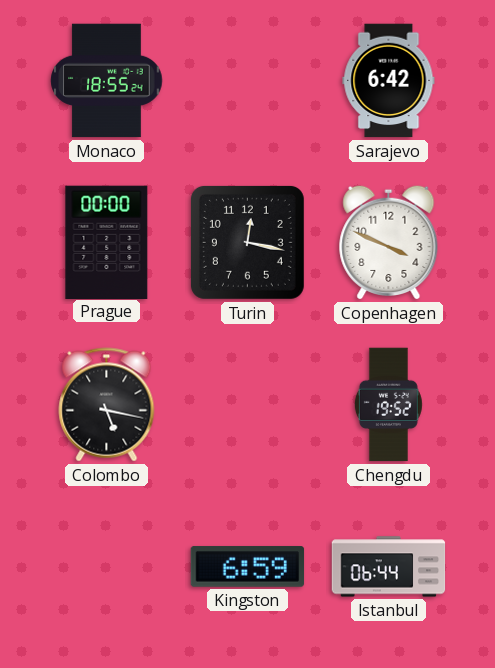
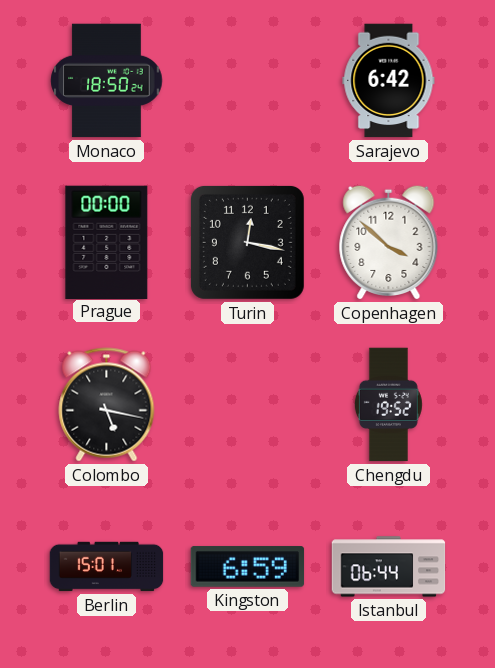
Monaco: 18:55 -> 18:50 (107, 81)
Copenhagen: 3:49 -> 3:52 (389, 242)
Berlin: none -> 15:01 (107, 567)
